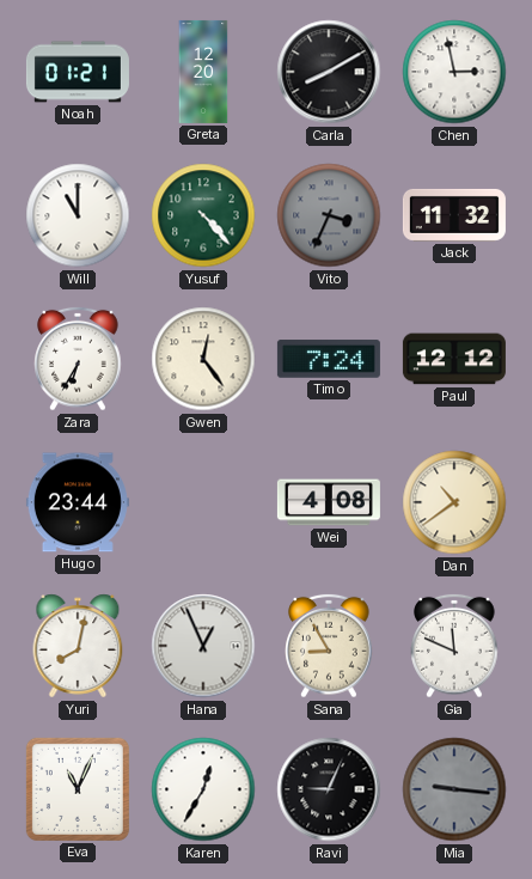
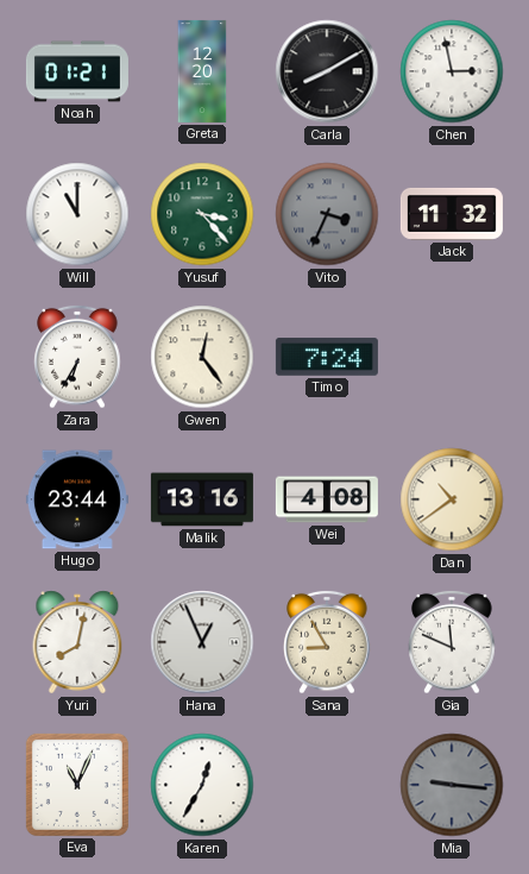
Yusuf: 4:23 -> 3:23 (202, 214)
Paul: 12:12 -> none (454, 359)
Malik: none -> 13:16 (202, 499)
Ravi: 9:04 -> none (329, 789)
